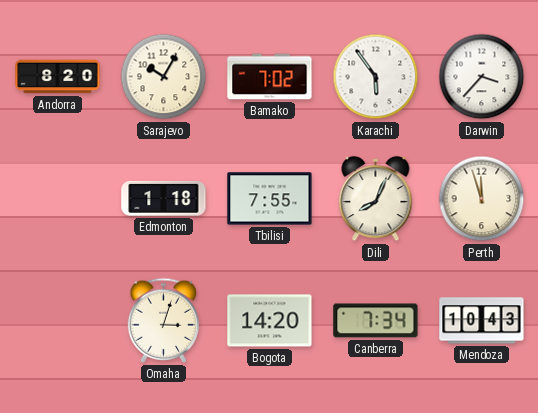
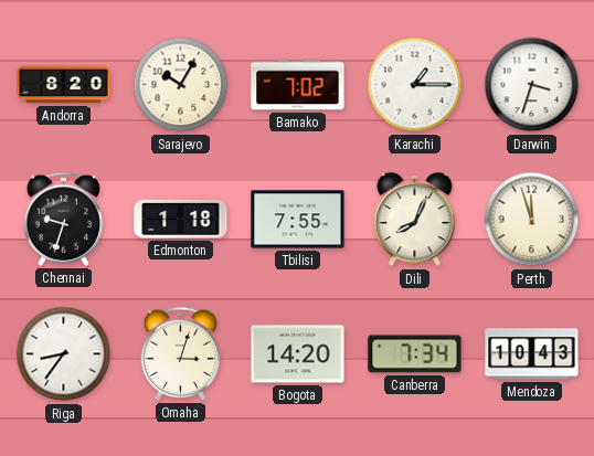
Karachi: 5:54 -> 1:15 (415, 85)
Darwin: 3:37 -> 3:33 (532, 85)
Chennai: none -> 9:33 (64, 219)
Riga: none -> 8:36 (64, 354)
